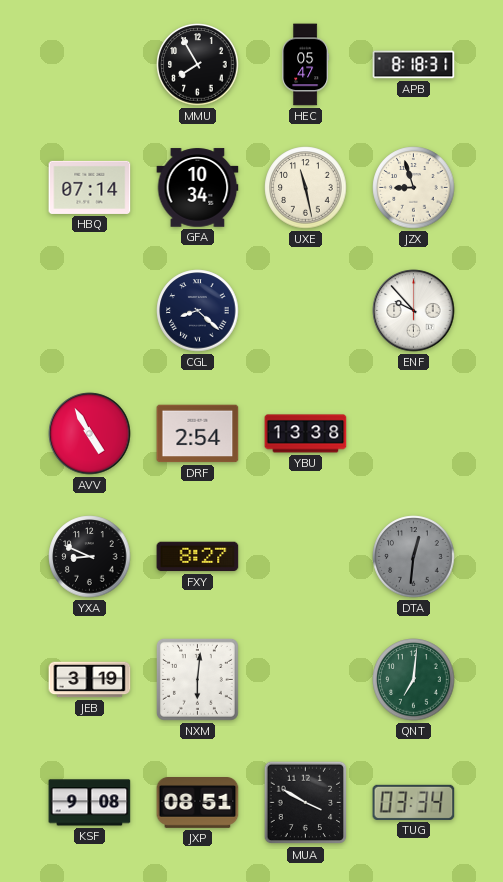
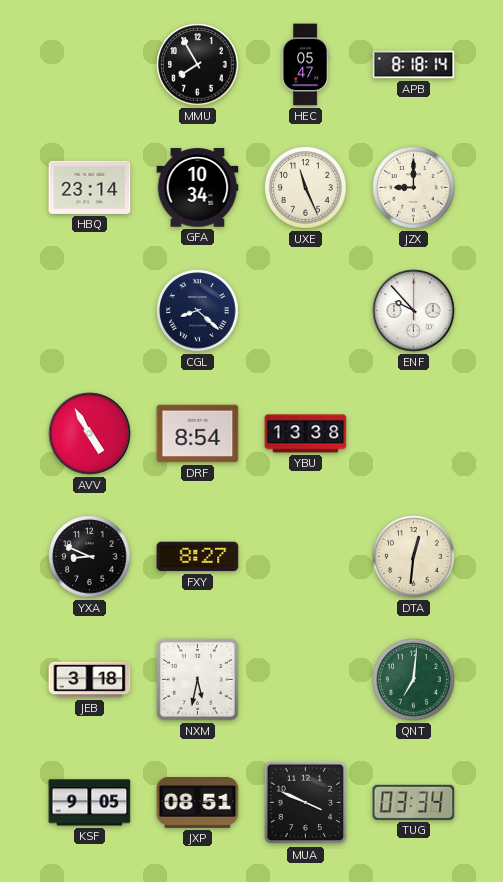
APB: 8:18:31 -> 8:18:14 (414, 65)
HBQ: 07:14 -> 23:14 (90, 187)
UXE: 11:28 -> 11:26 (306, 188)
JZX: 8:57 -> 9:00 (414, 188)
DRF: 2:54 -> 8:54 (198, 434)
DTA dial: grey -> cream (414, 557)
JEB: 3:19 -> 3:18 (90, 680)
NXM: 6:01 -> 5:32 (197, 679)
KSF: 9:08 -> 9:05 (90, 803)
MUA: 3:50 -> 3:49 (306, 803)
